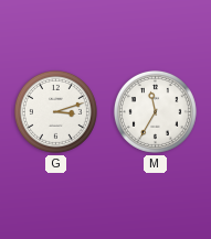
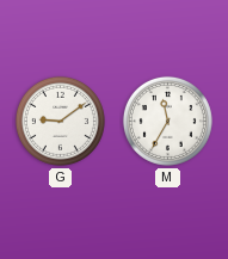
G: 3:12 -> 9:09 (60, 121)
